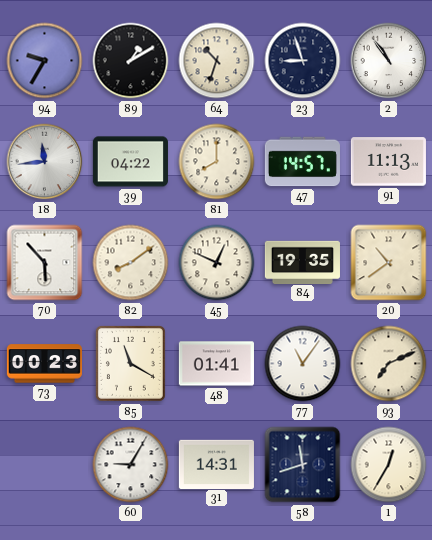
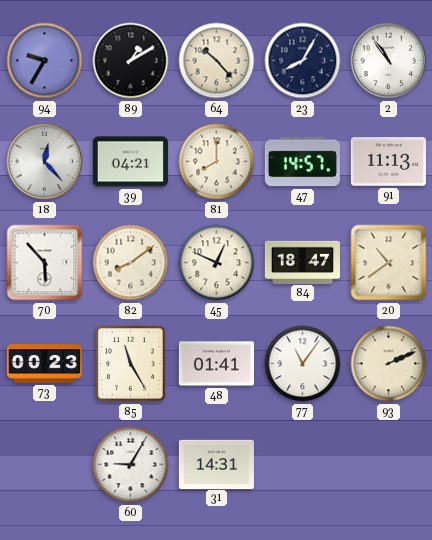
64: 10:33 -> 10:23 (217, 61)
23: 8:57 -> 8:05 (303, 61)
18: 11:44 -> 12:23 (45, 162)
39: 04:22 -> 04:21 (130, 162)
84: 19:35 -> 18:47 (302, 262)
85: 11:20 -> 11:25 (130, 363)
93: 7:11 -> 2:11 (389, 364)
58: 11:42 -> none (303, 465)
1: 12:35 -> none (389, 465)
